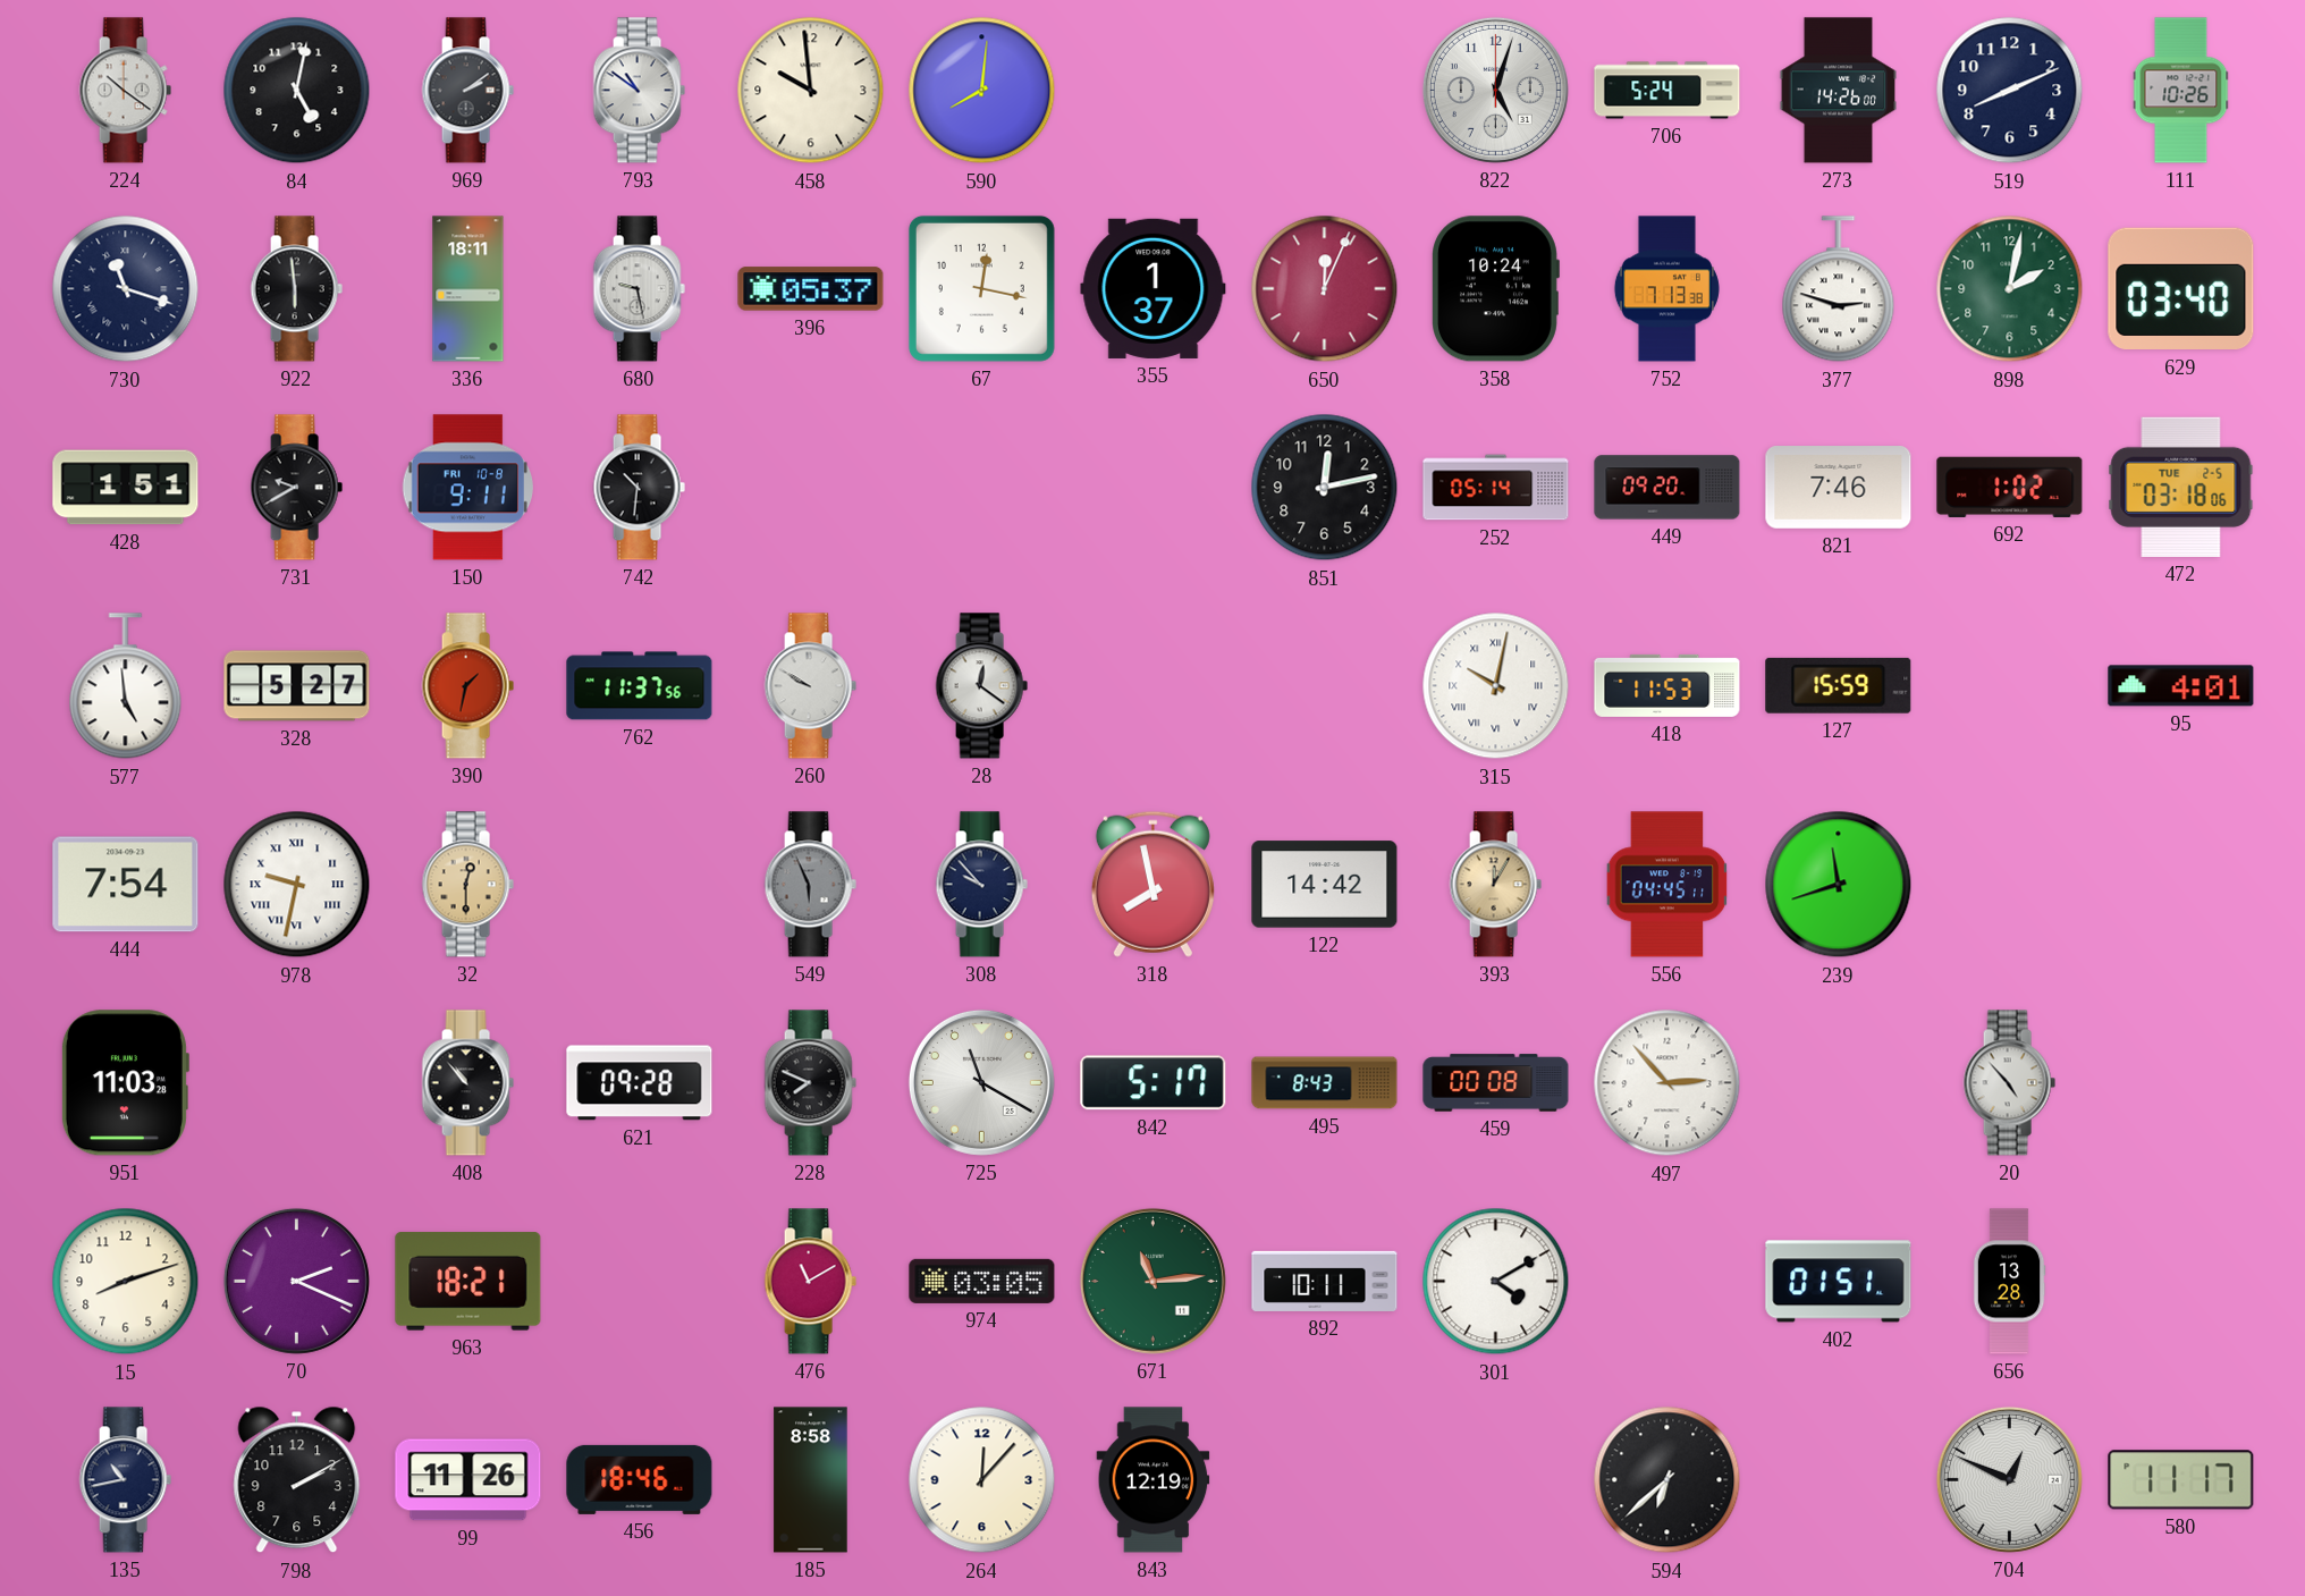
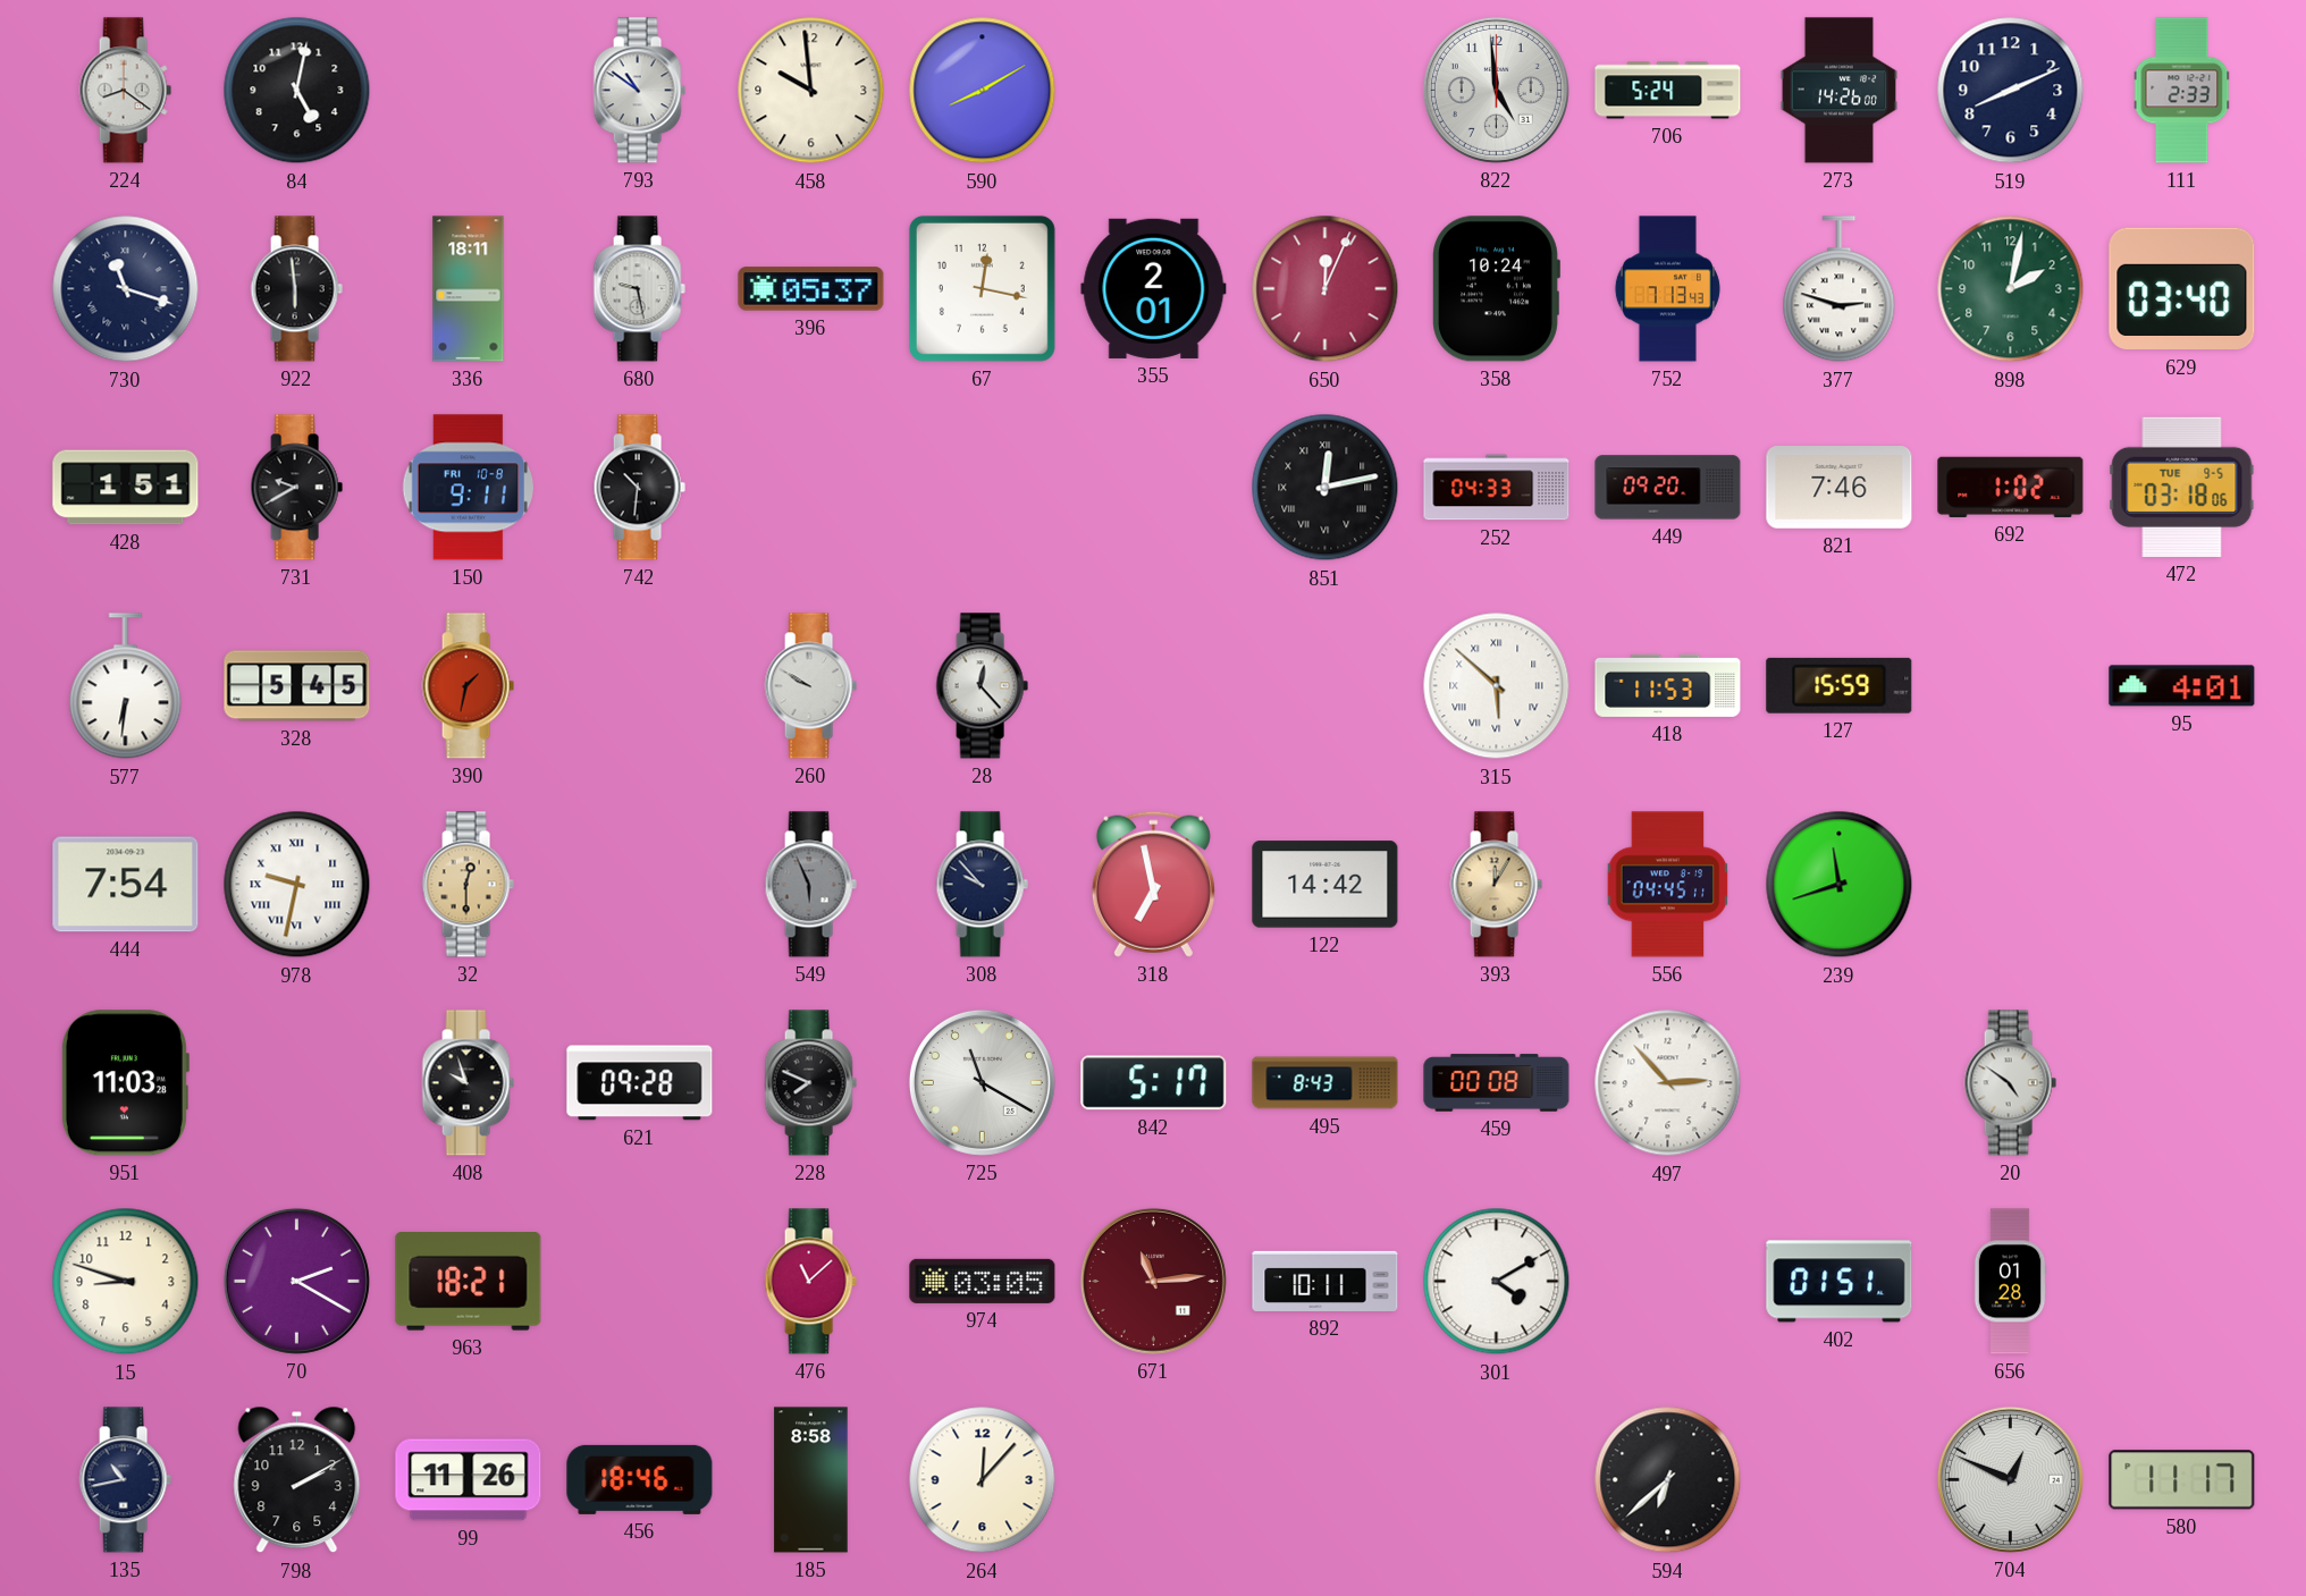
224: 10:21 -> 8:21 (125, 91)
969: 2:09 -> none (467, 91)
590: 8:01 -> 8:10 (983, 91)
822: 5:03 -> 4:59 (1496, 90)
111: 10:26 -> 2:33 (2182, 91)
355: 1:37 -> 2:01 (1154, 288)
752: 7:13:38 -> 7:13:43 (1667, 289)
851 numerals: Arabic -> Roman (1325, 488)
252: 05:14 -> 04:33 (1497, 488)
472 date: TUE 2-5 -> TUE 9-5 (2182, 487)
577: 4:59 -> 6:31 (126, 686)
328: 5:27 -> 5:45 (297, 686)
762: 11:37 -> none (640, 686)
28: 12:21 -> 12:23 (982, 686)
315: 10:02 -> 5:52 (1497, 686)
318: 7:58 -> 6:58 (1153, 884)
408: 10:53 -> 9:57 (468, 1083)
20: 4:53 -> 4:51 (2010, 1083)
15: 8:12 -> 8:48 (126, 1282)
70: 2:19 -> 2:20 (296, 1281)
476: 11:10 -> 11:08 (810, 1282)
671 dial: green -> burgundy (1153, 1281)
656: 13:28 -> 01:28 (2010, 1282)
843: 12:19 -> none (1154, 1480)
